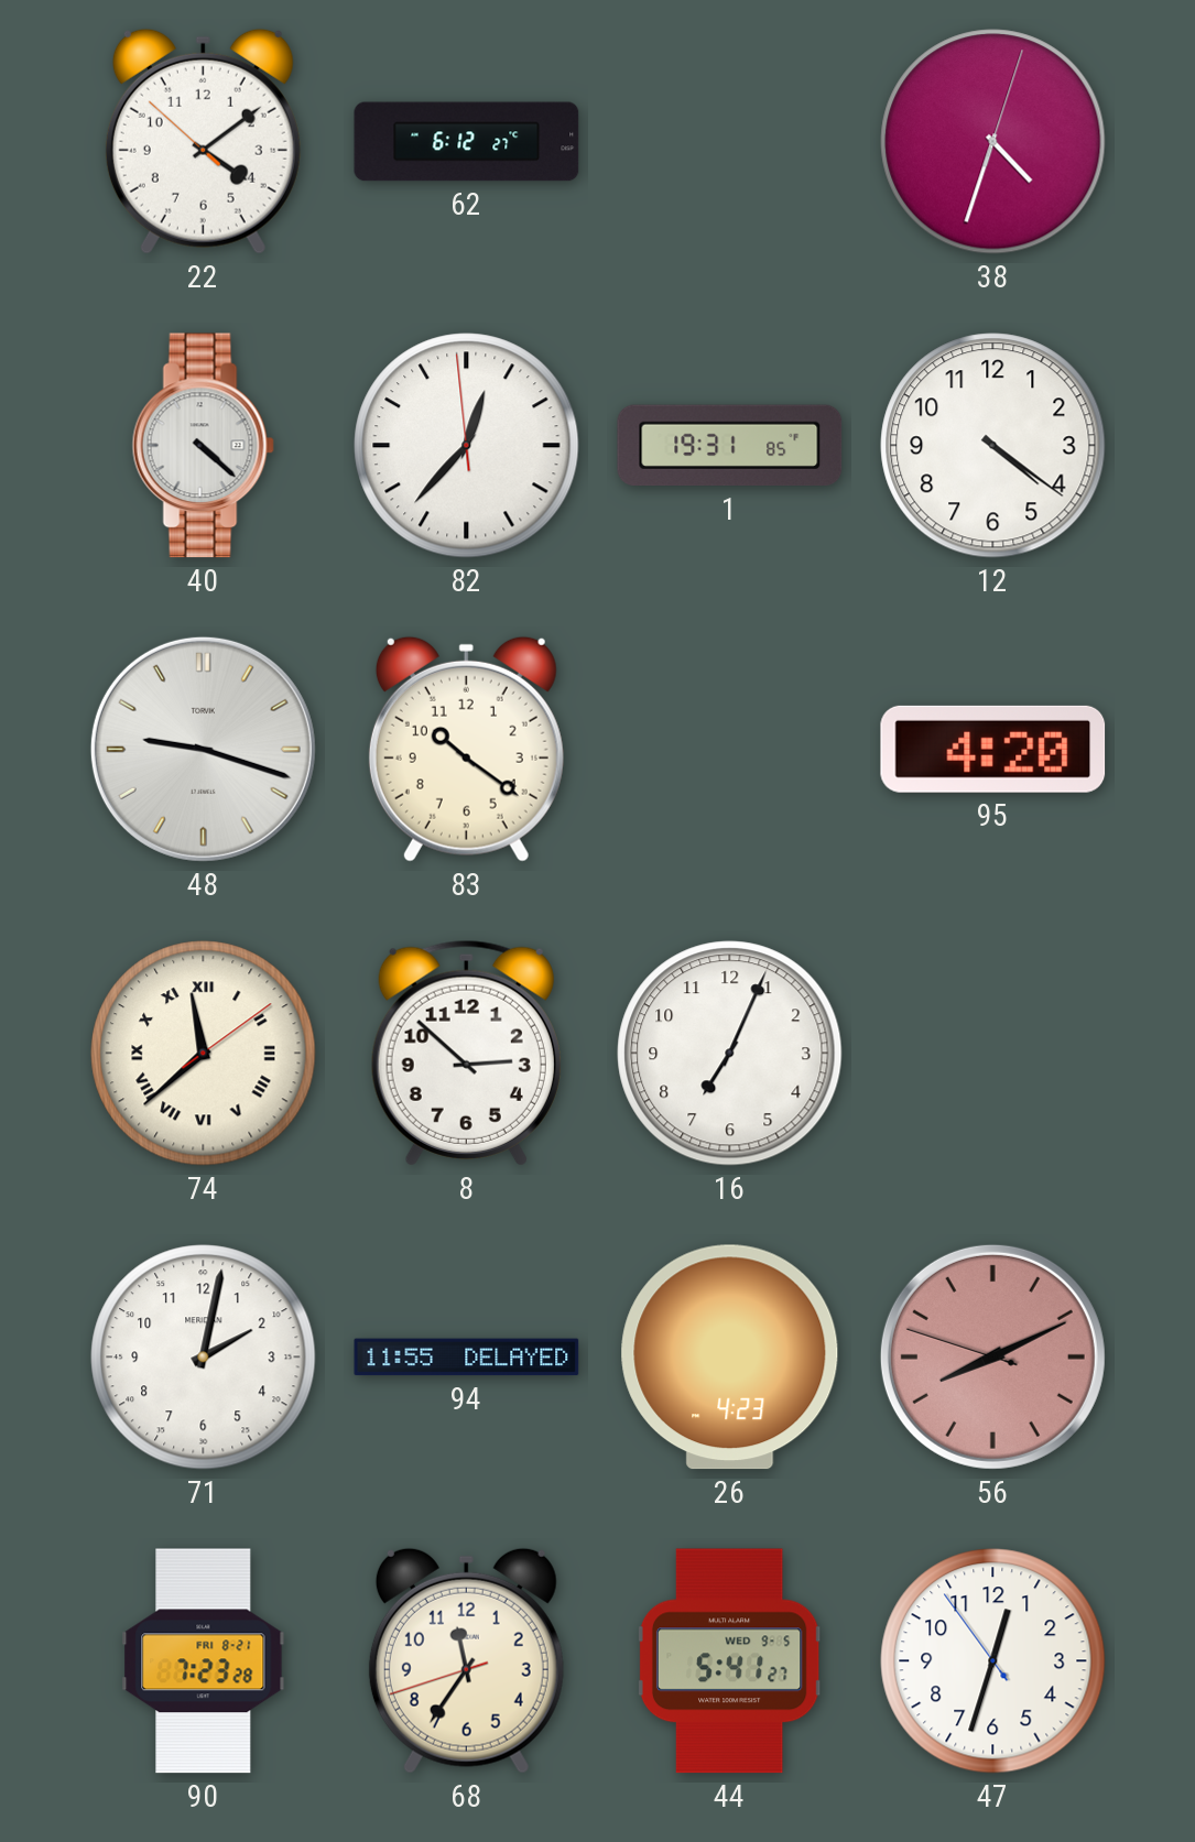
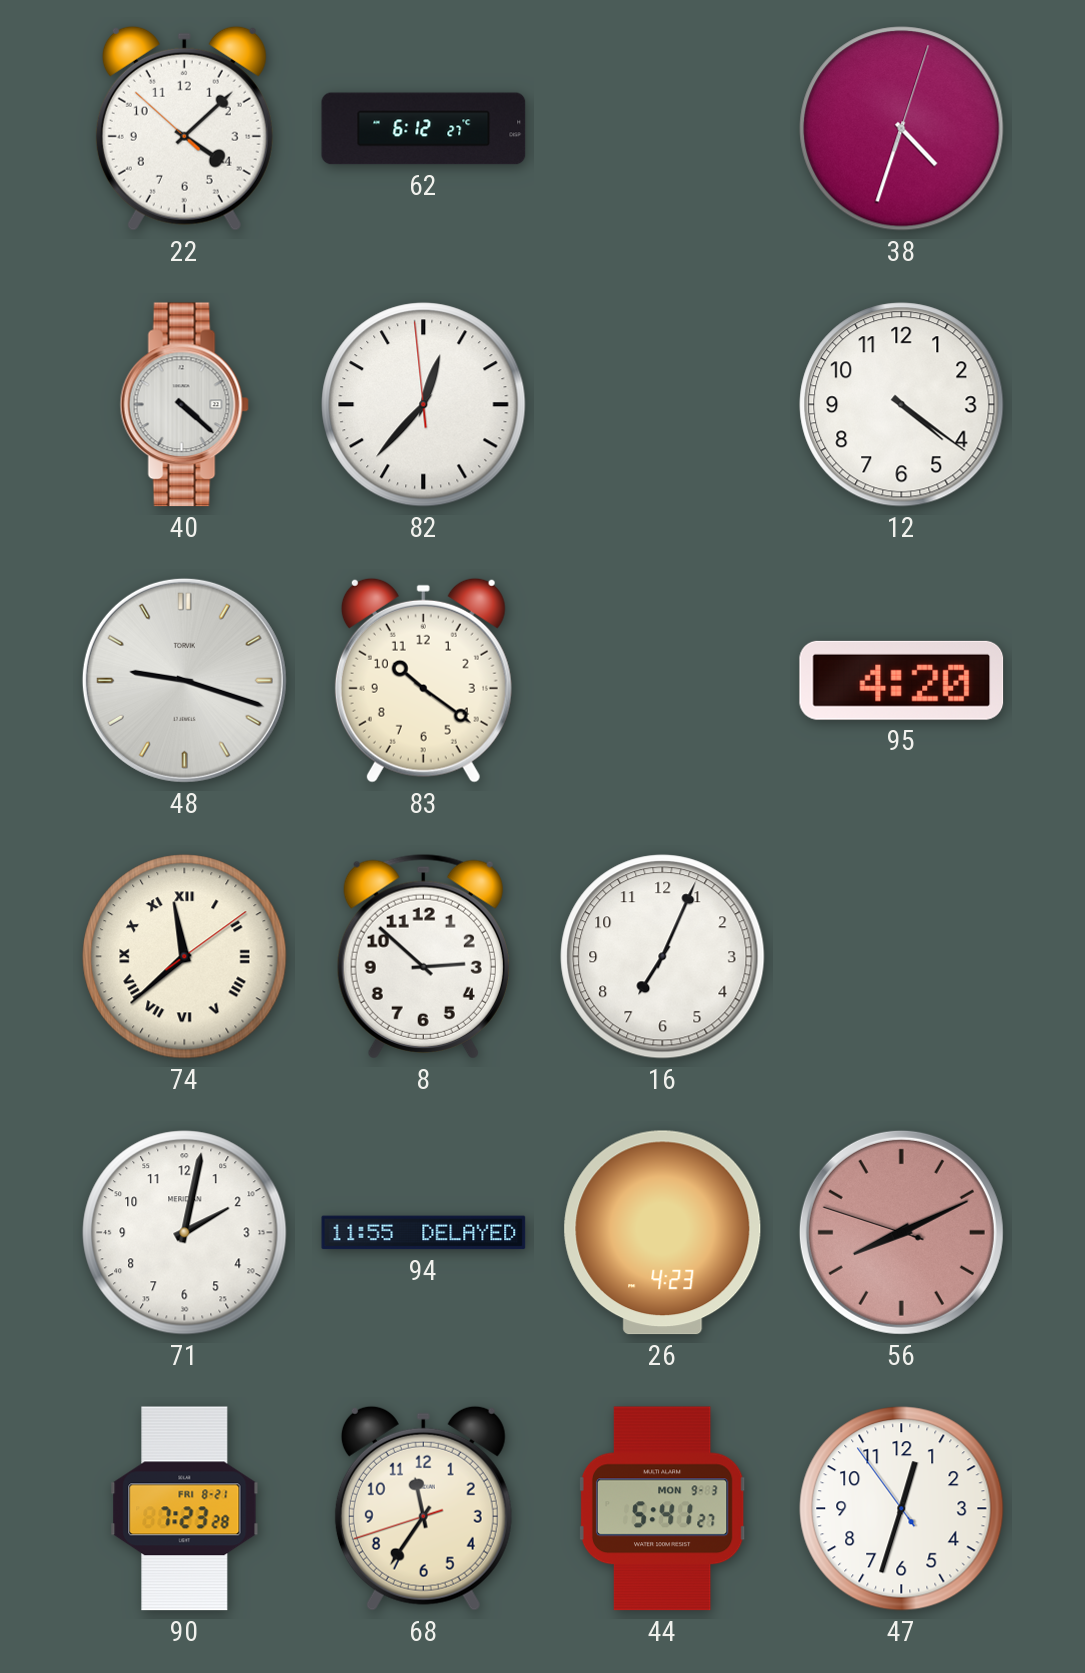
22: 4:08 -> 4:07 (184, 128)
1: 19:31 -> none (730, 446)
44 date: WED 9-5 -> MON 9-3 (663, 1509)
